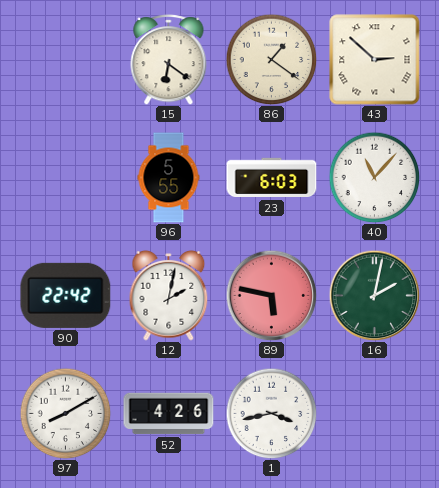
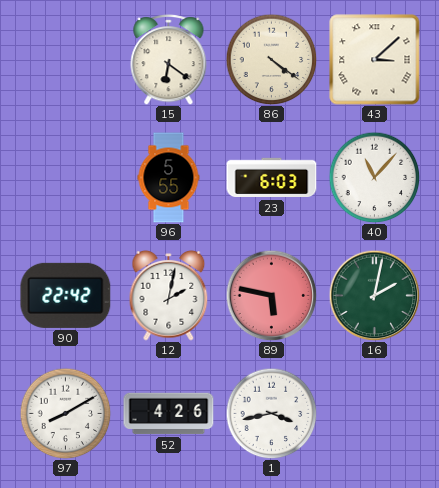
86: 1:21 -> 4:21 (271, 59)
43: 2:52 -> 3:08 (375, 60)
